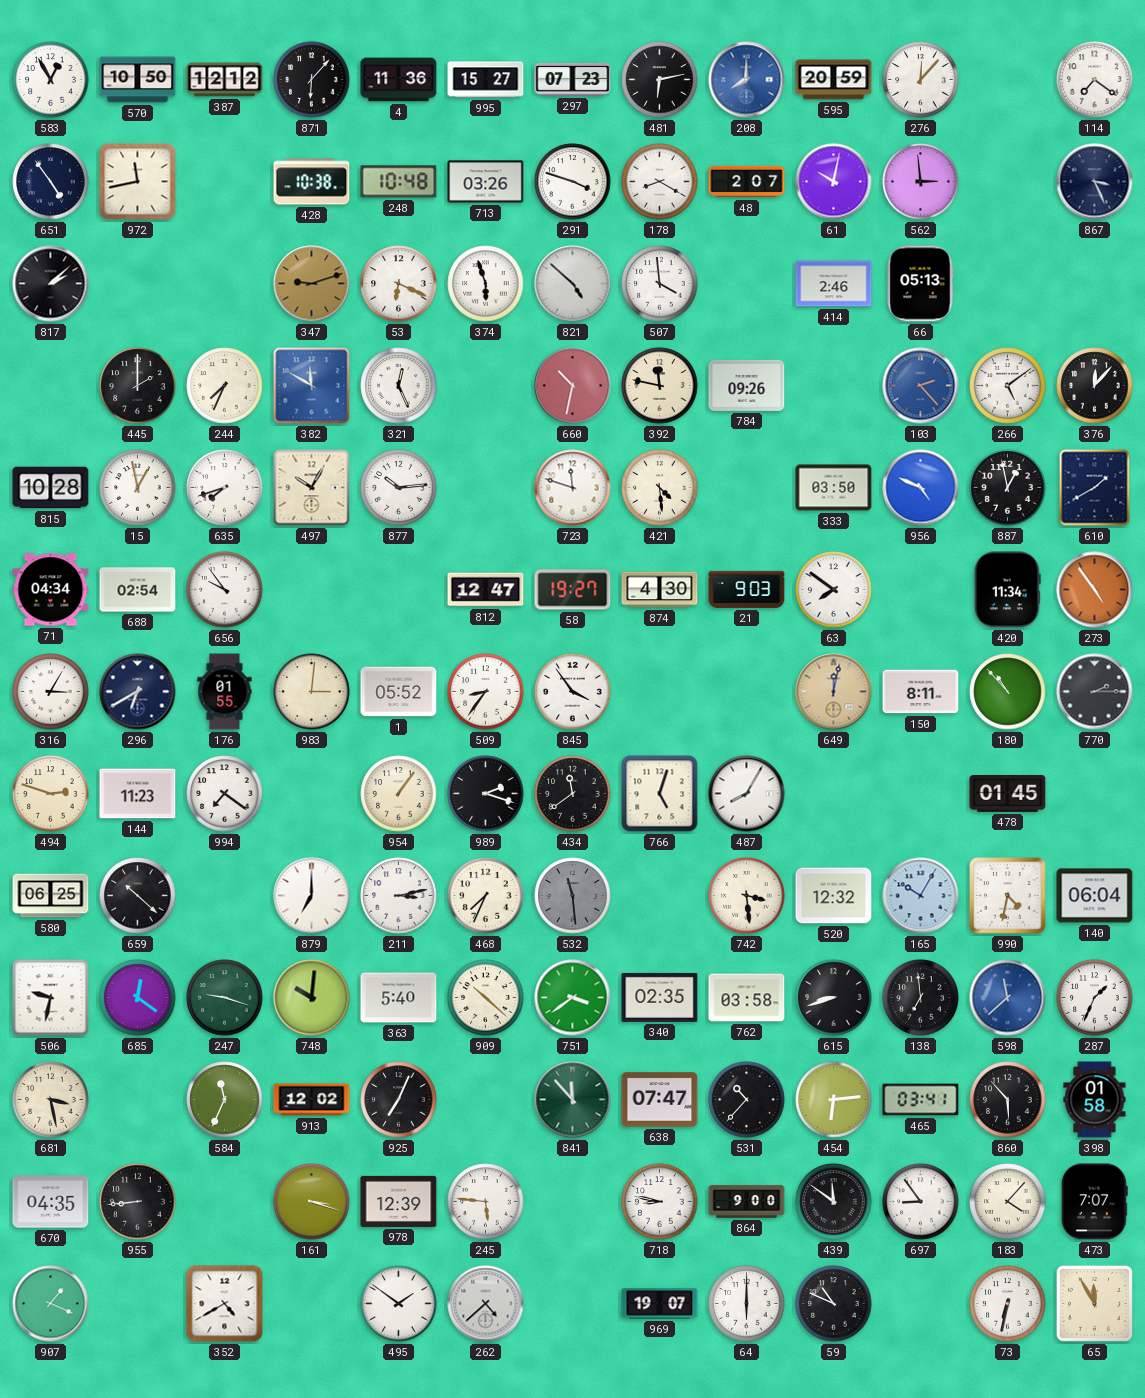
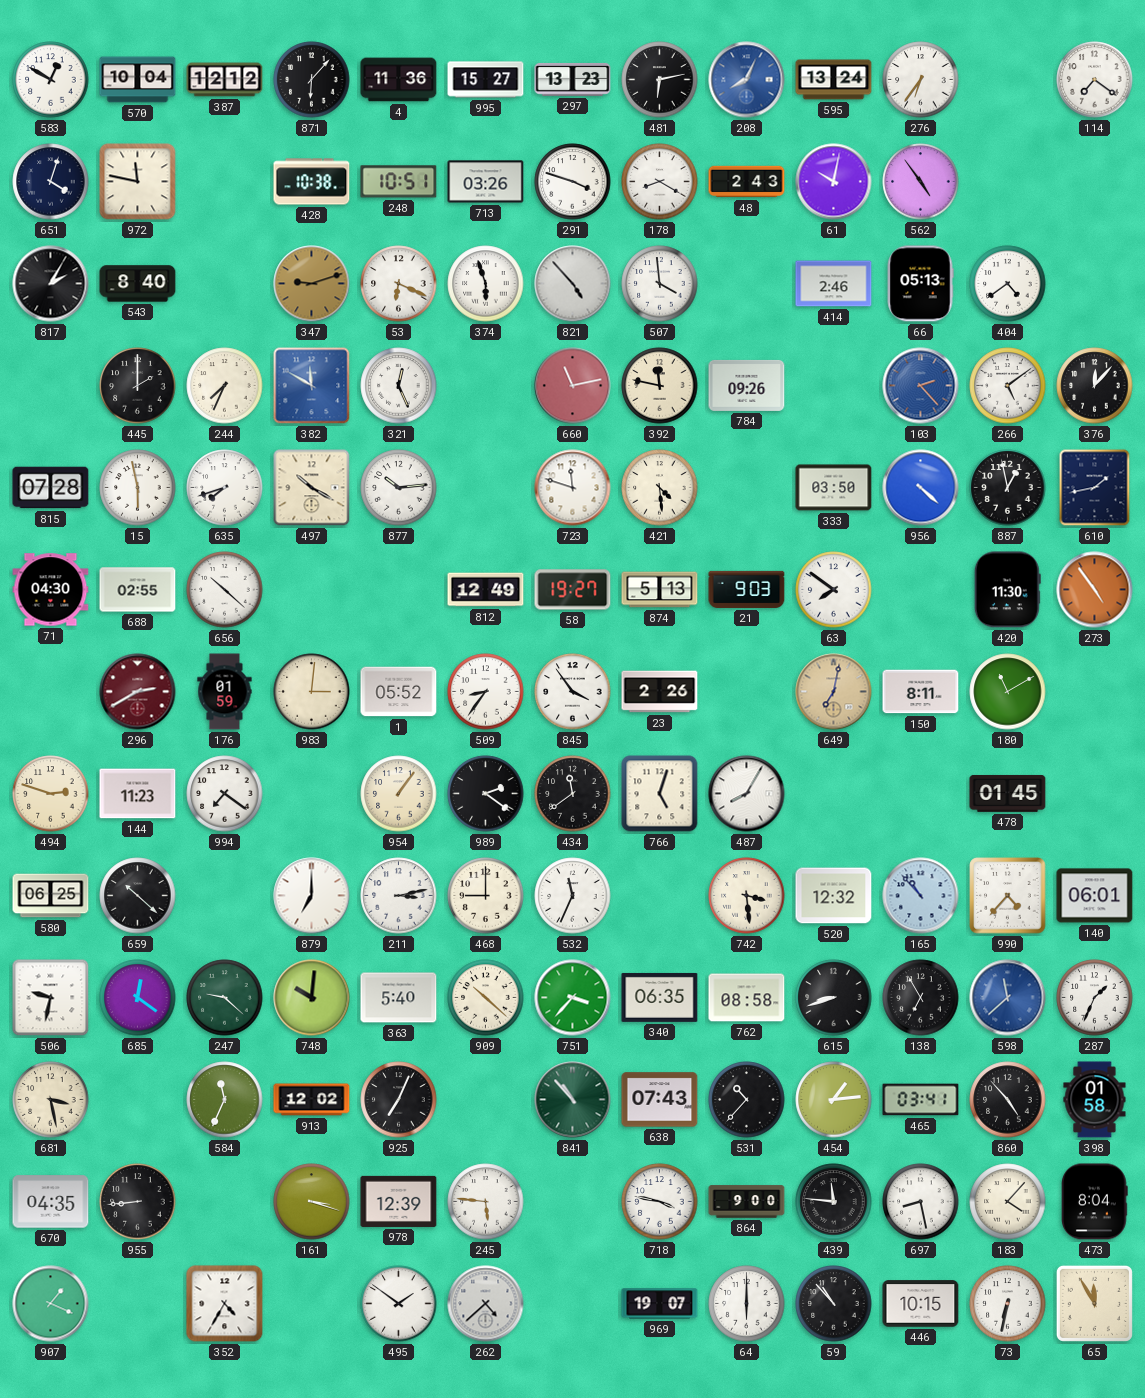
583: 12:55 -> 12:50 (51, 80)
570: 10:50 -> 10:04 (138, 80)
297: 07:23 -> 13:23 (573, 80)
208: 8:00 -> 8:04 (747, 80)
595: 20:59 -> 13:24 (834, 80)
276: 12:07 -> 6:36 (921, 80)
651: 4:54 -> 4:03 (51, 182)
972: 11:43 -> 11:47 (138, 182)
248: 10:48 -> 10:51 (399, 182)
48: 2:07 -> 2:43 (747, 182)
562: 2:59 -> 4:54 (921, 182)
867: 3:26 -> none (1095, 182)
817: 2:08 -> 2:05 (51, 284)
543: none -> 8:40 (138, 284)
821: 4:52 -> 4:53 (573, 284)
404: none -> 4:39 (1008, 284)
660: 10:32 -> 11:13 (573, 386)
815: 10:28 -> 07:28 (51, 488)
15: 12:58 -> 5:58 (138, 488)
497: 10:05 -> 10:20 (312, 488)
956: 4:49 -> 4:22 (921, 488)
610: 1:40 -> 1:43 (1095, 488)
71: 04:34 -> 04:30 (51, 590)
688: 02:54 -> 02:55 (138, 590)
656: 9:54 -> 10:22 (225, 590)
812: 12:47 -> 12:49 (486, 590)
874: 4:30 -> 5:13 (660, 590)
420: 11:34 -> 11:30 (1007, 590)
316: 3:05 -> none (51, 692)
296: 6:40 -> 2:40 (138, 692)
296 dial: navy -> burgundy (138, 692)
176: 01:55 -> 01:59 (225, 692)
23: none -> 2:26 (660, 692)
649: 12:02 -> 7:02 (834, 692)
180: 10:53 -> 11:10 (1008, 692)
770: 2:15 -> none (1095, 692)
989: 2:18 -> 2:21 (486, 794)
468: 7:34 -> 9:00 (486, 896)
532: 11:29 -> 11:34 (573, 896)
532 dial: grey -> white (573, 896)
165: 10:05 -> 10:53 (921, 896)
990: 4:32 -> 4:37 (1008, 896)
140: 06:04 -> 06:01 (1095, 896)
247: 9:18 -> 9:22 (225, 998)
751: 3:39 -> 3:37 (573, 998)
340: 02:35 -> 06:35 (660, 997)
762: 03:58 -> 08:58 (747, 998)
138: 6:59 -> 6:55 (921, 998)
841: 11:53 -> 10:53 (573, 1100)
638: 07:47 -> 07:43 (660, 1100)
454: 6:14 -> 1:14 (834, 1100)
860: 5:53 -> 4:53 (1008, 1100)
718: 8:47 -> 3:47 (660, 1202)
439: 11:51 -> 11:46 (834, 1202)
697: 8:54 -> 8:28 (921, 1202)
473: 7:07 -> 8:04 (1095, 1202)
352: 4:40 -> 4:35 (225, 1304)
59: 10:49 -> 10:53 (834, 1304)
446: none -> 10:15 (921, 1304)
